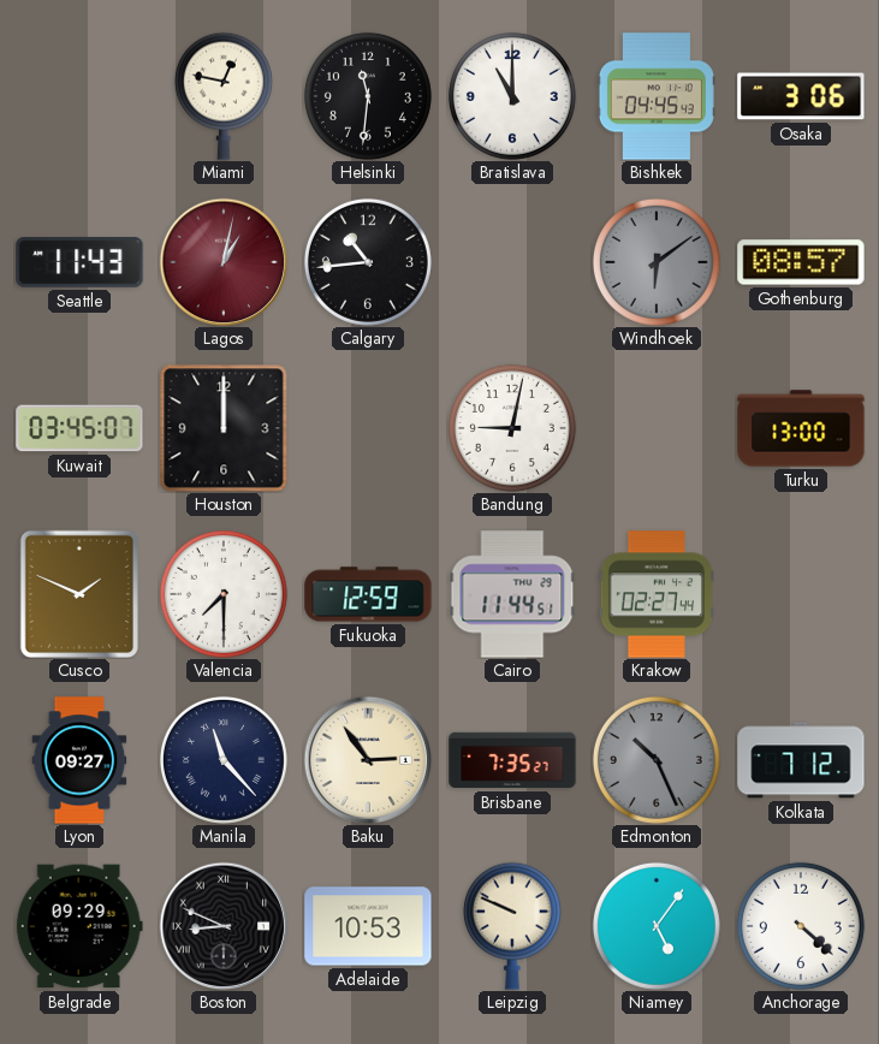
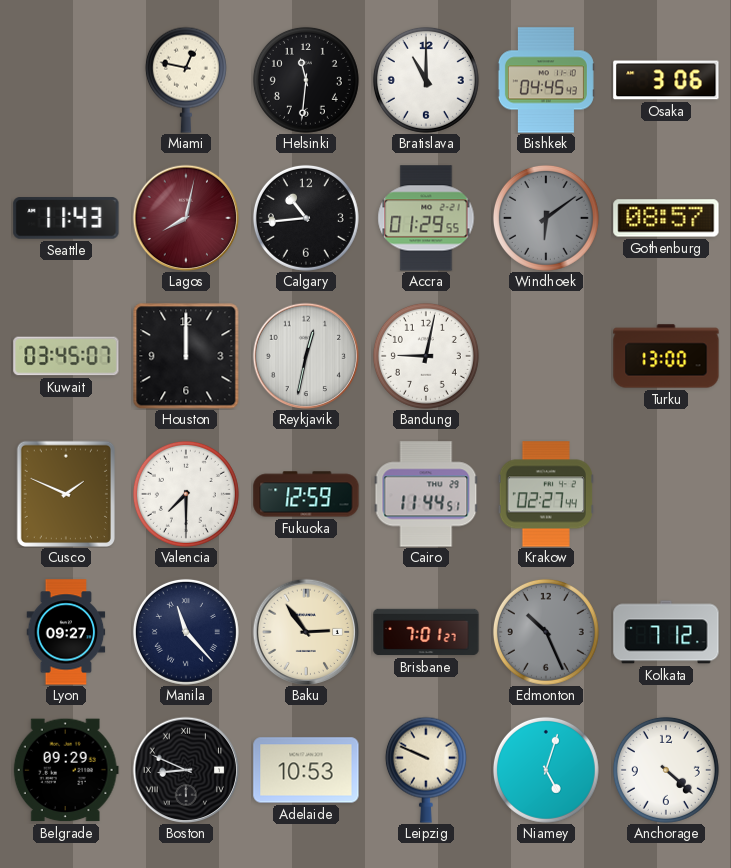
Lagos: 1:02 -> 8:02 (186, 218)
Accra: none -> 01:29 (426, 218)
Reykjavik: none -> 12:32 (306, 356)
Brisbane: 7:35 -> 7:01 (426, 632)
Niamey: 5:06 -> 5:03 (546, 770)
